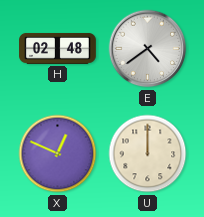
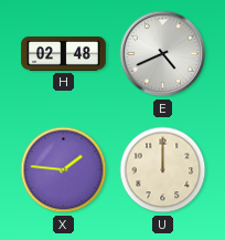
E: 4:39 -> 4:41 (163, 54)
X: 12:49 -> 1:46 (64, 170)
